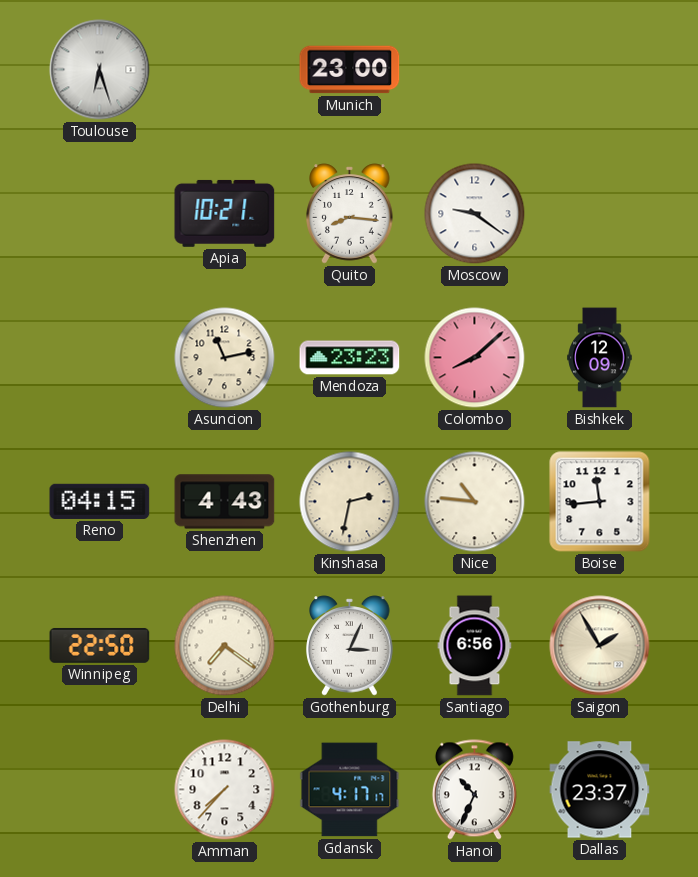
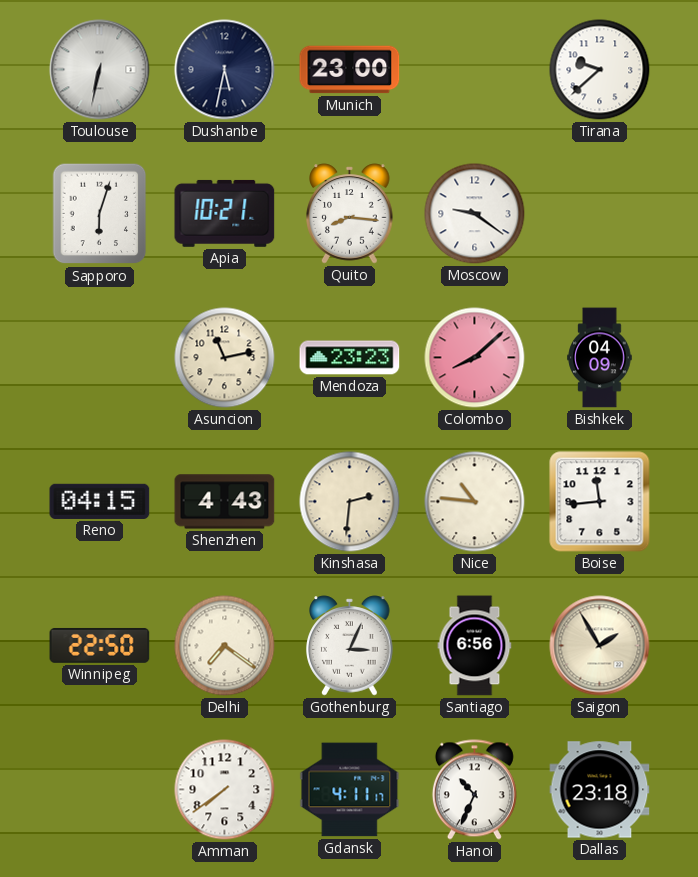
Toulouse: 6:27 -> 6:32 (100, 70)
Dushanbe: none -> 5:32 (225, 70)
Tirana: none -> 9:38 (600, 70)
Sapporo: none -> 6:03 (100, 214)
Bishkek: 12:09 -> 04:09 (600, 358)
Kinshasa: 2:32 -> 2:31 (350, 502)
Amman: 7:37 -> 7:39 (225, 790)
Gdansk: 4:17 -> 4:11 (350, 790)
Dallas: 23:37 -> 23:18 (600, 790)
